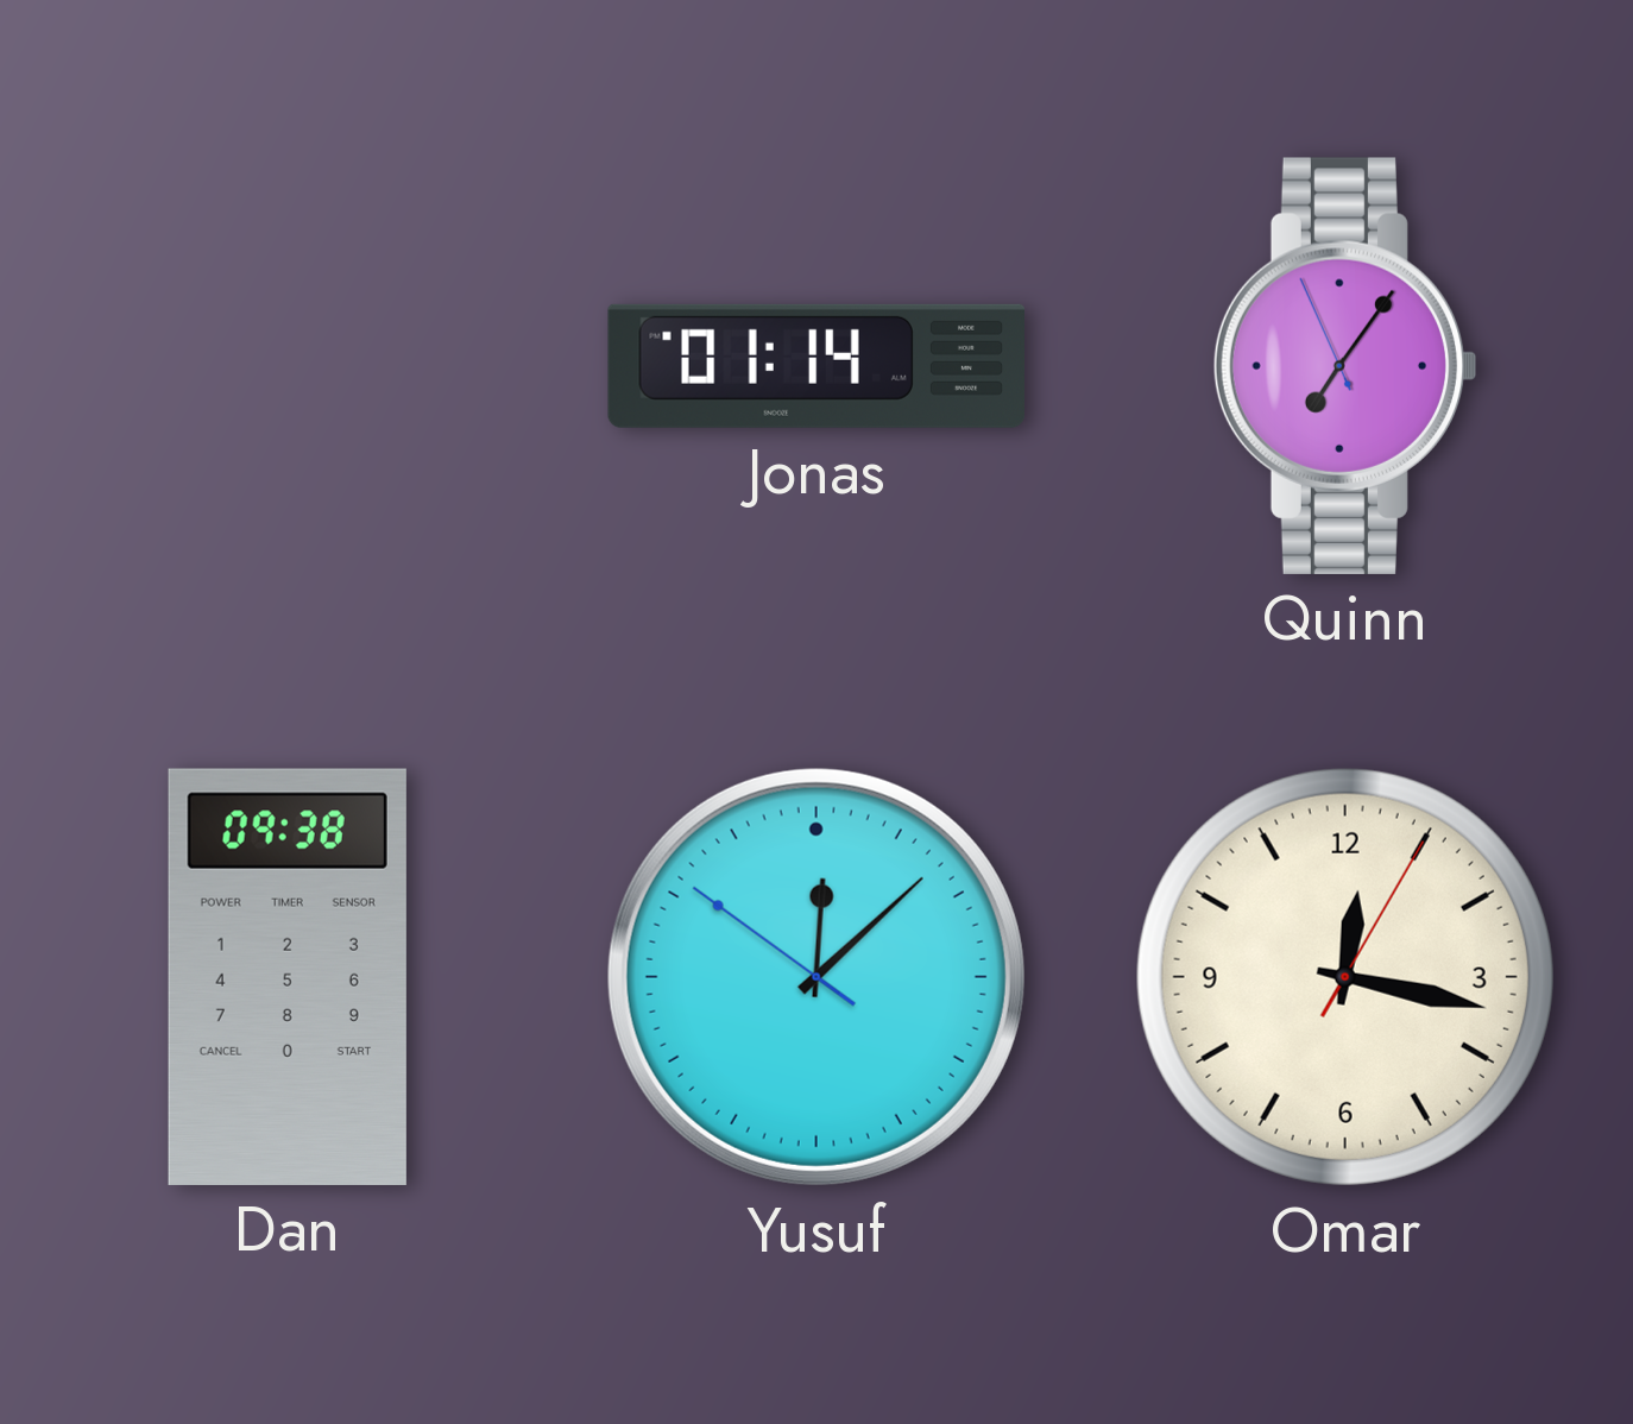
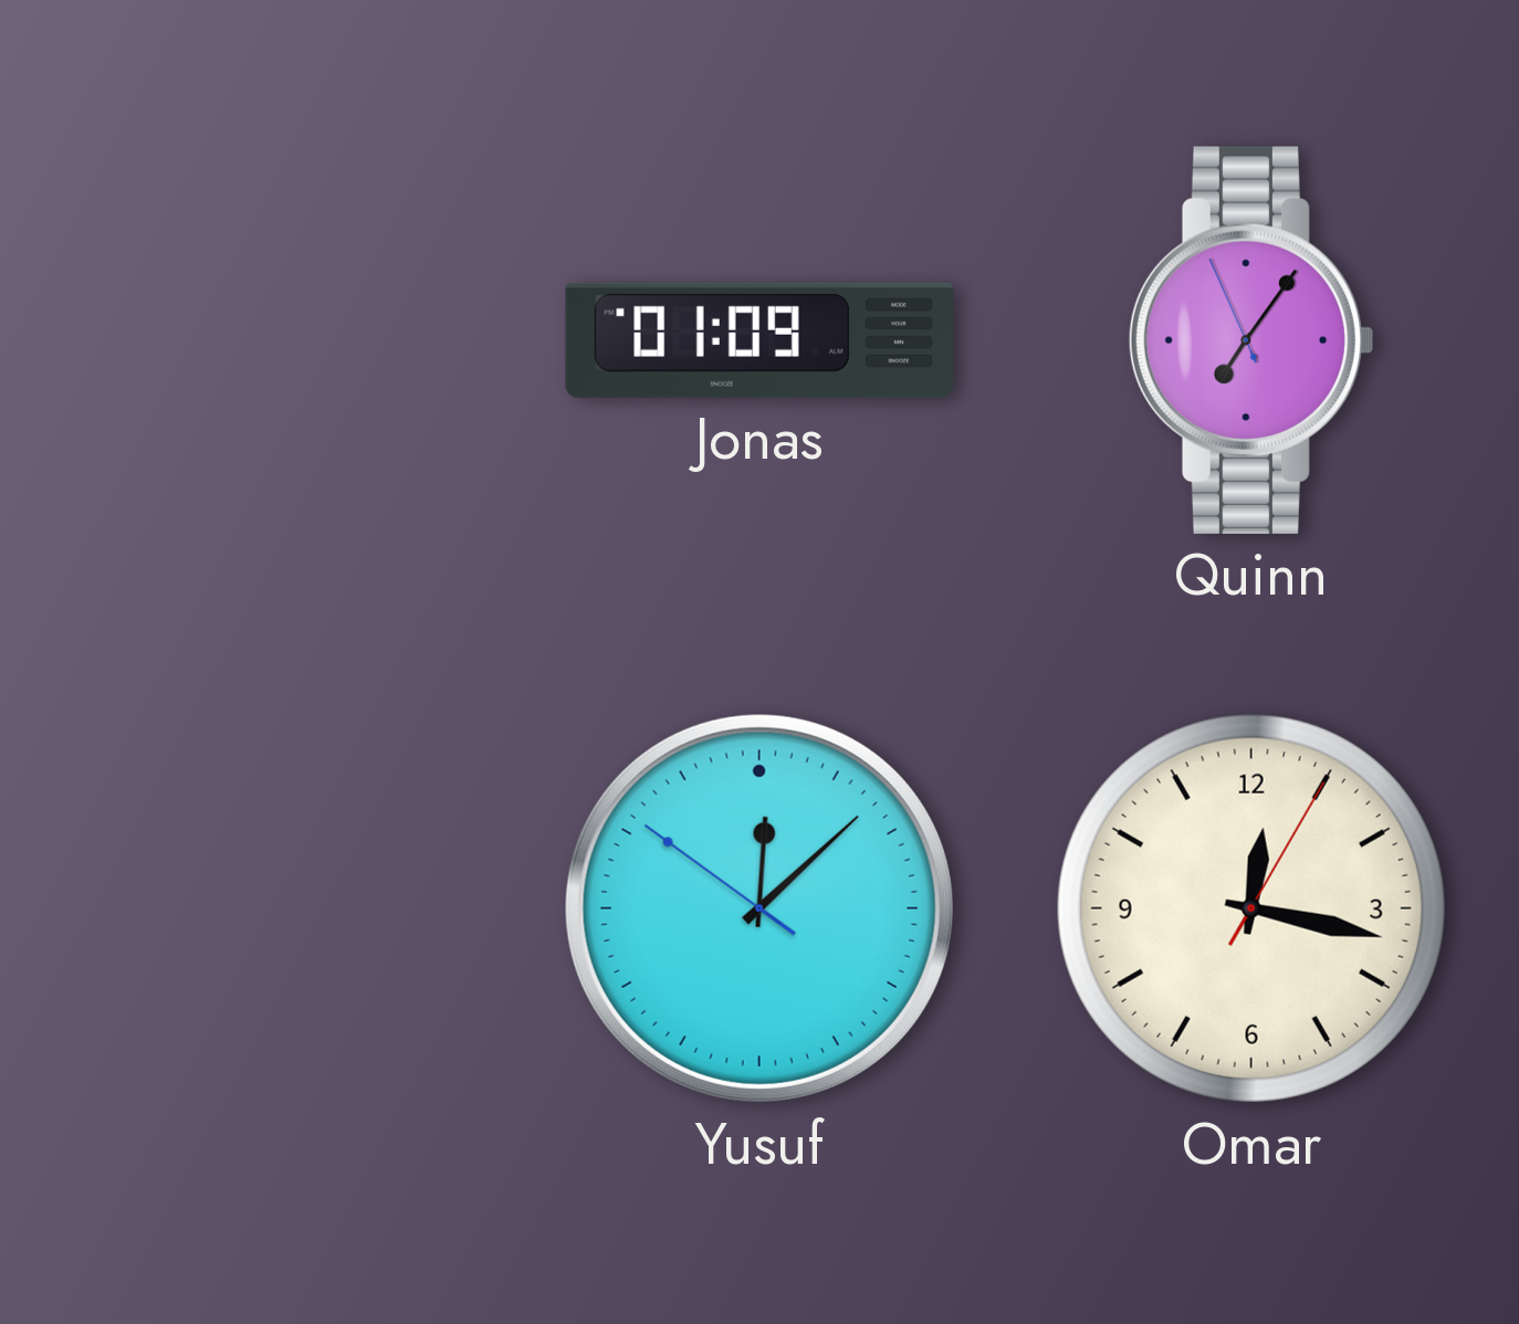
Jonas: 01:14 -> 01:09 (758, 340)
Dan: 09:38 -> none (288, 977)
